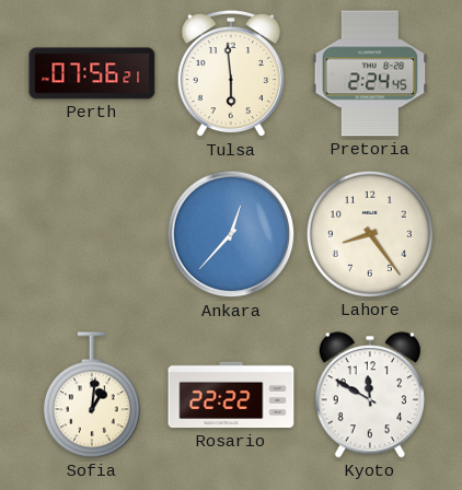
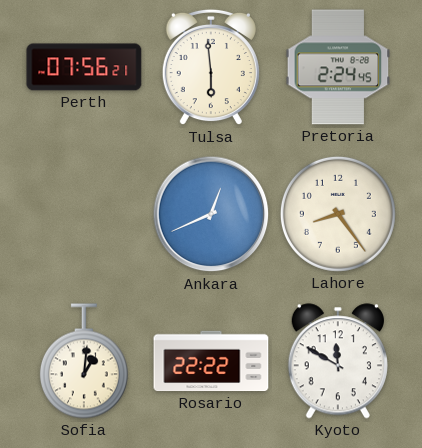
Ankara: 12:37 -> 12:41 (211, 214)
